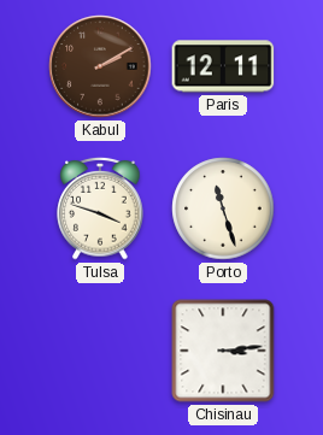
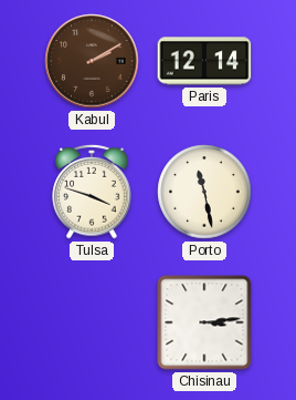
Paris: 12:11 -> 12:14 (204, 61)
Porto: 11:27 -> 11:28 (204, 192)
